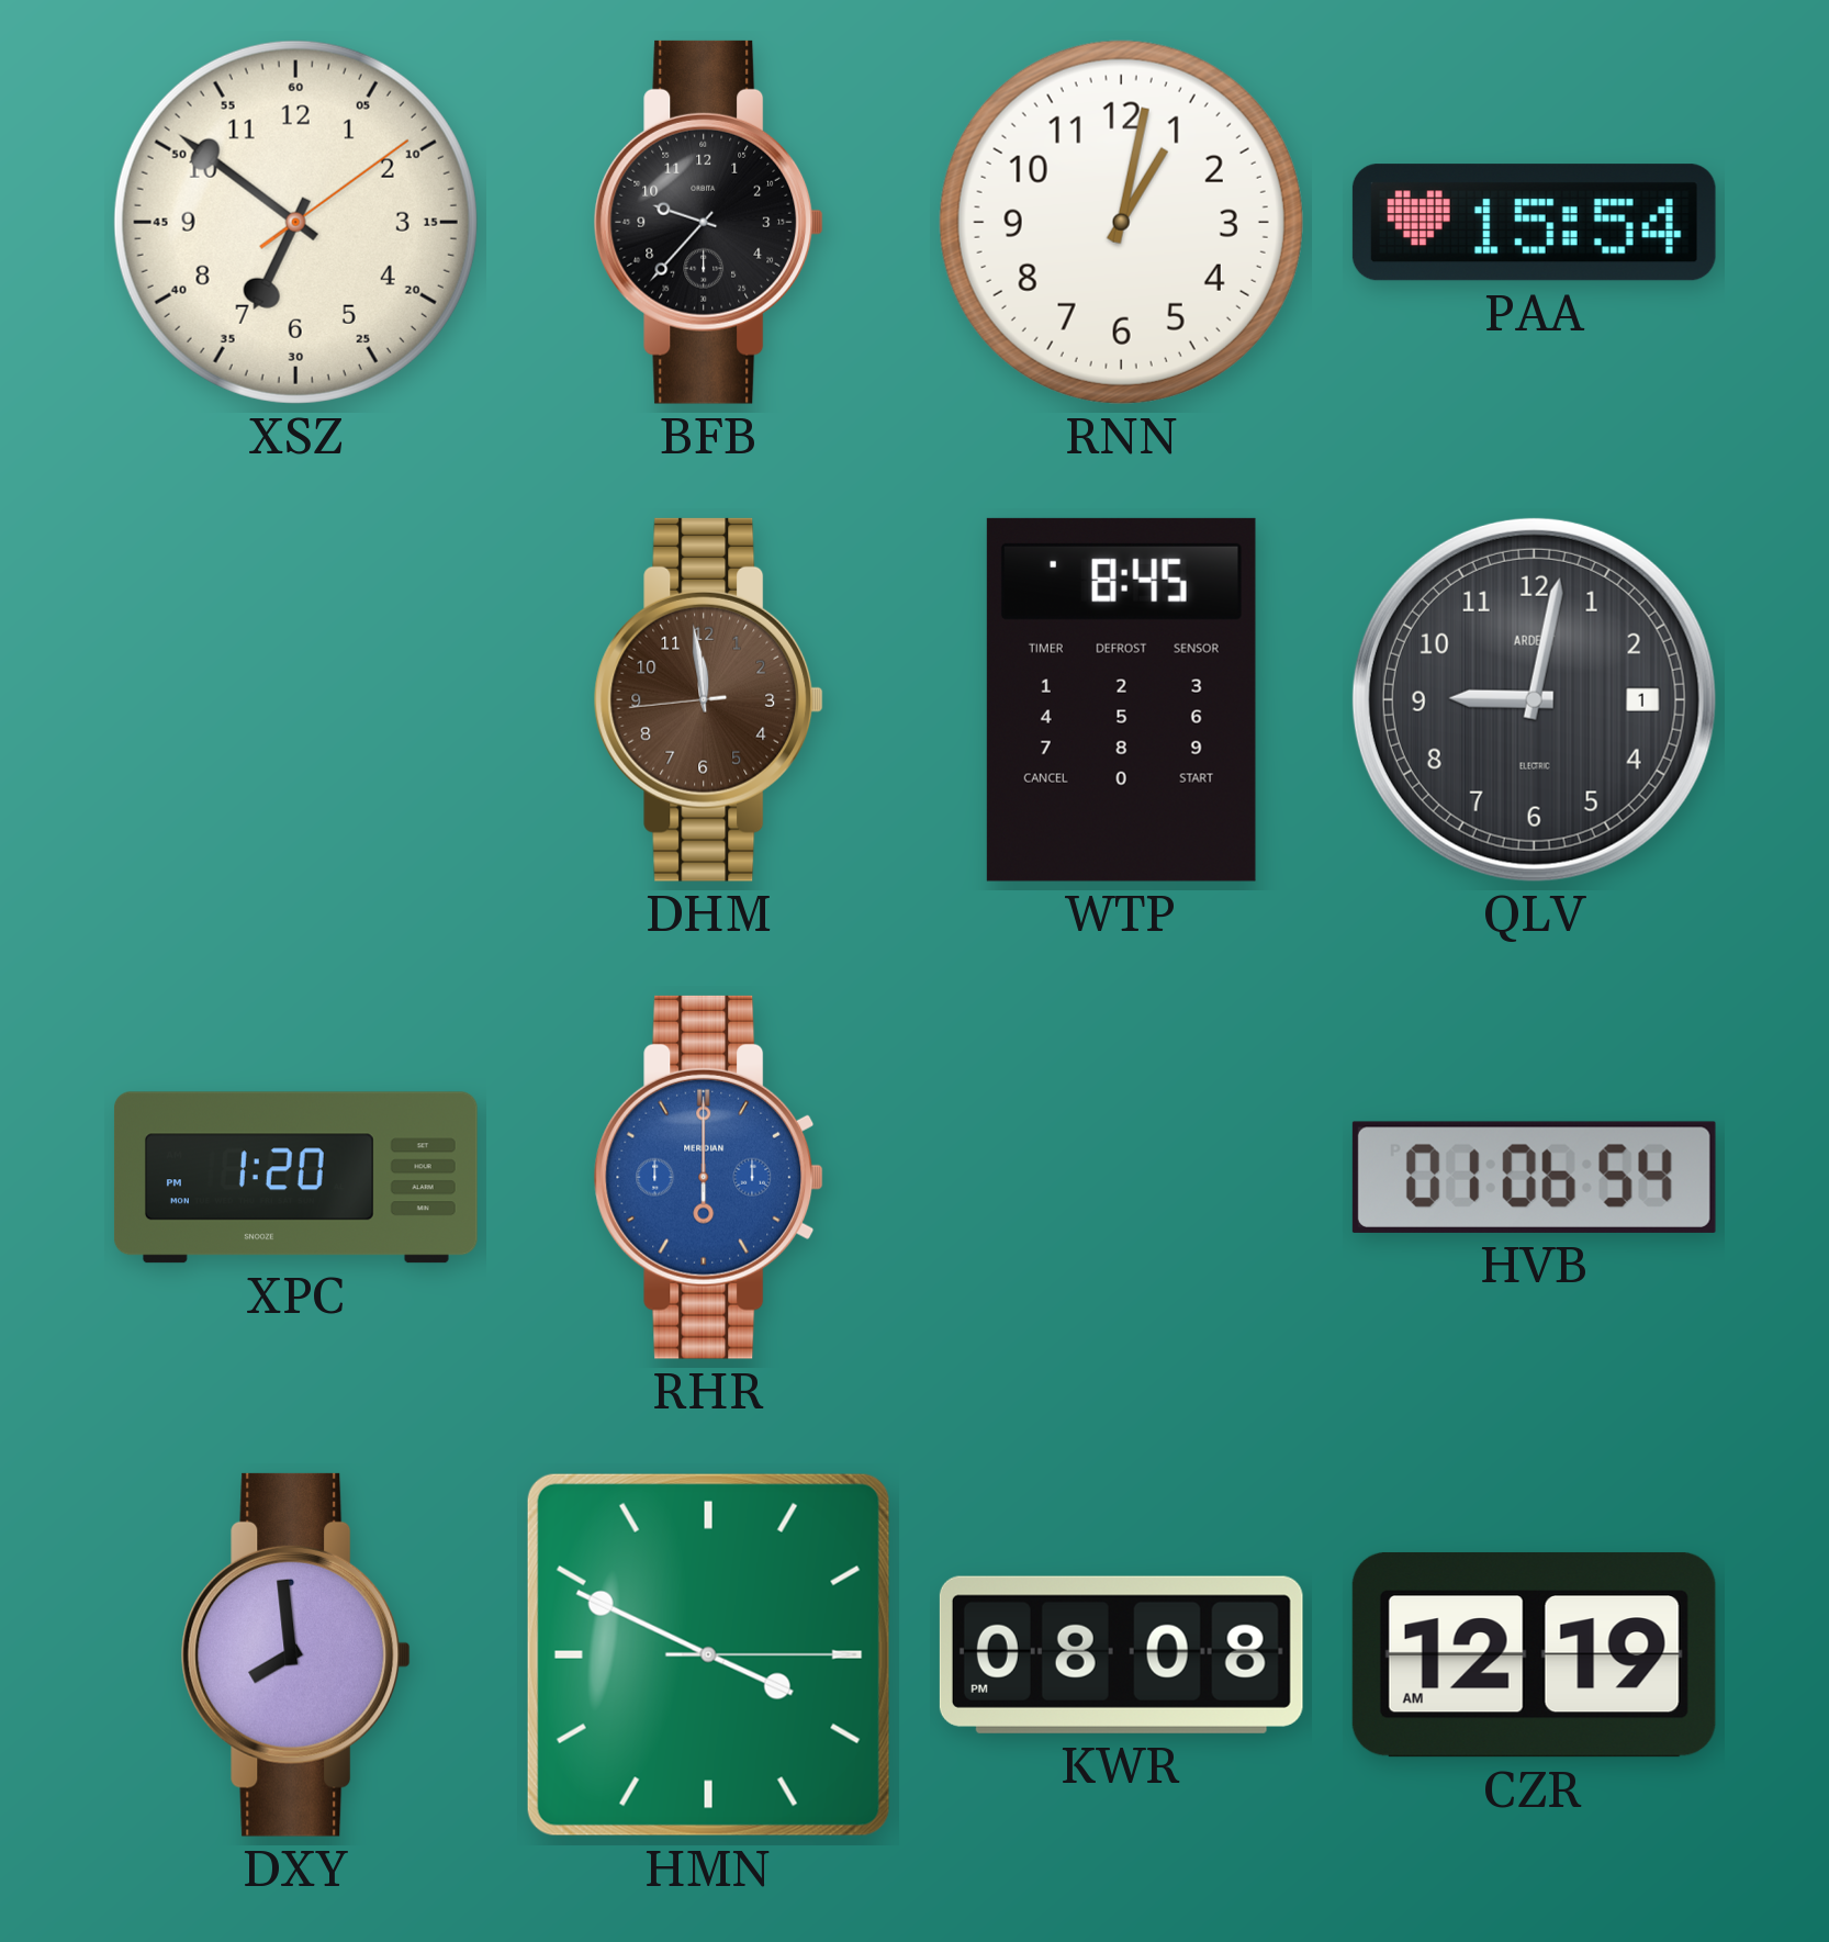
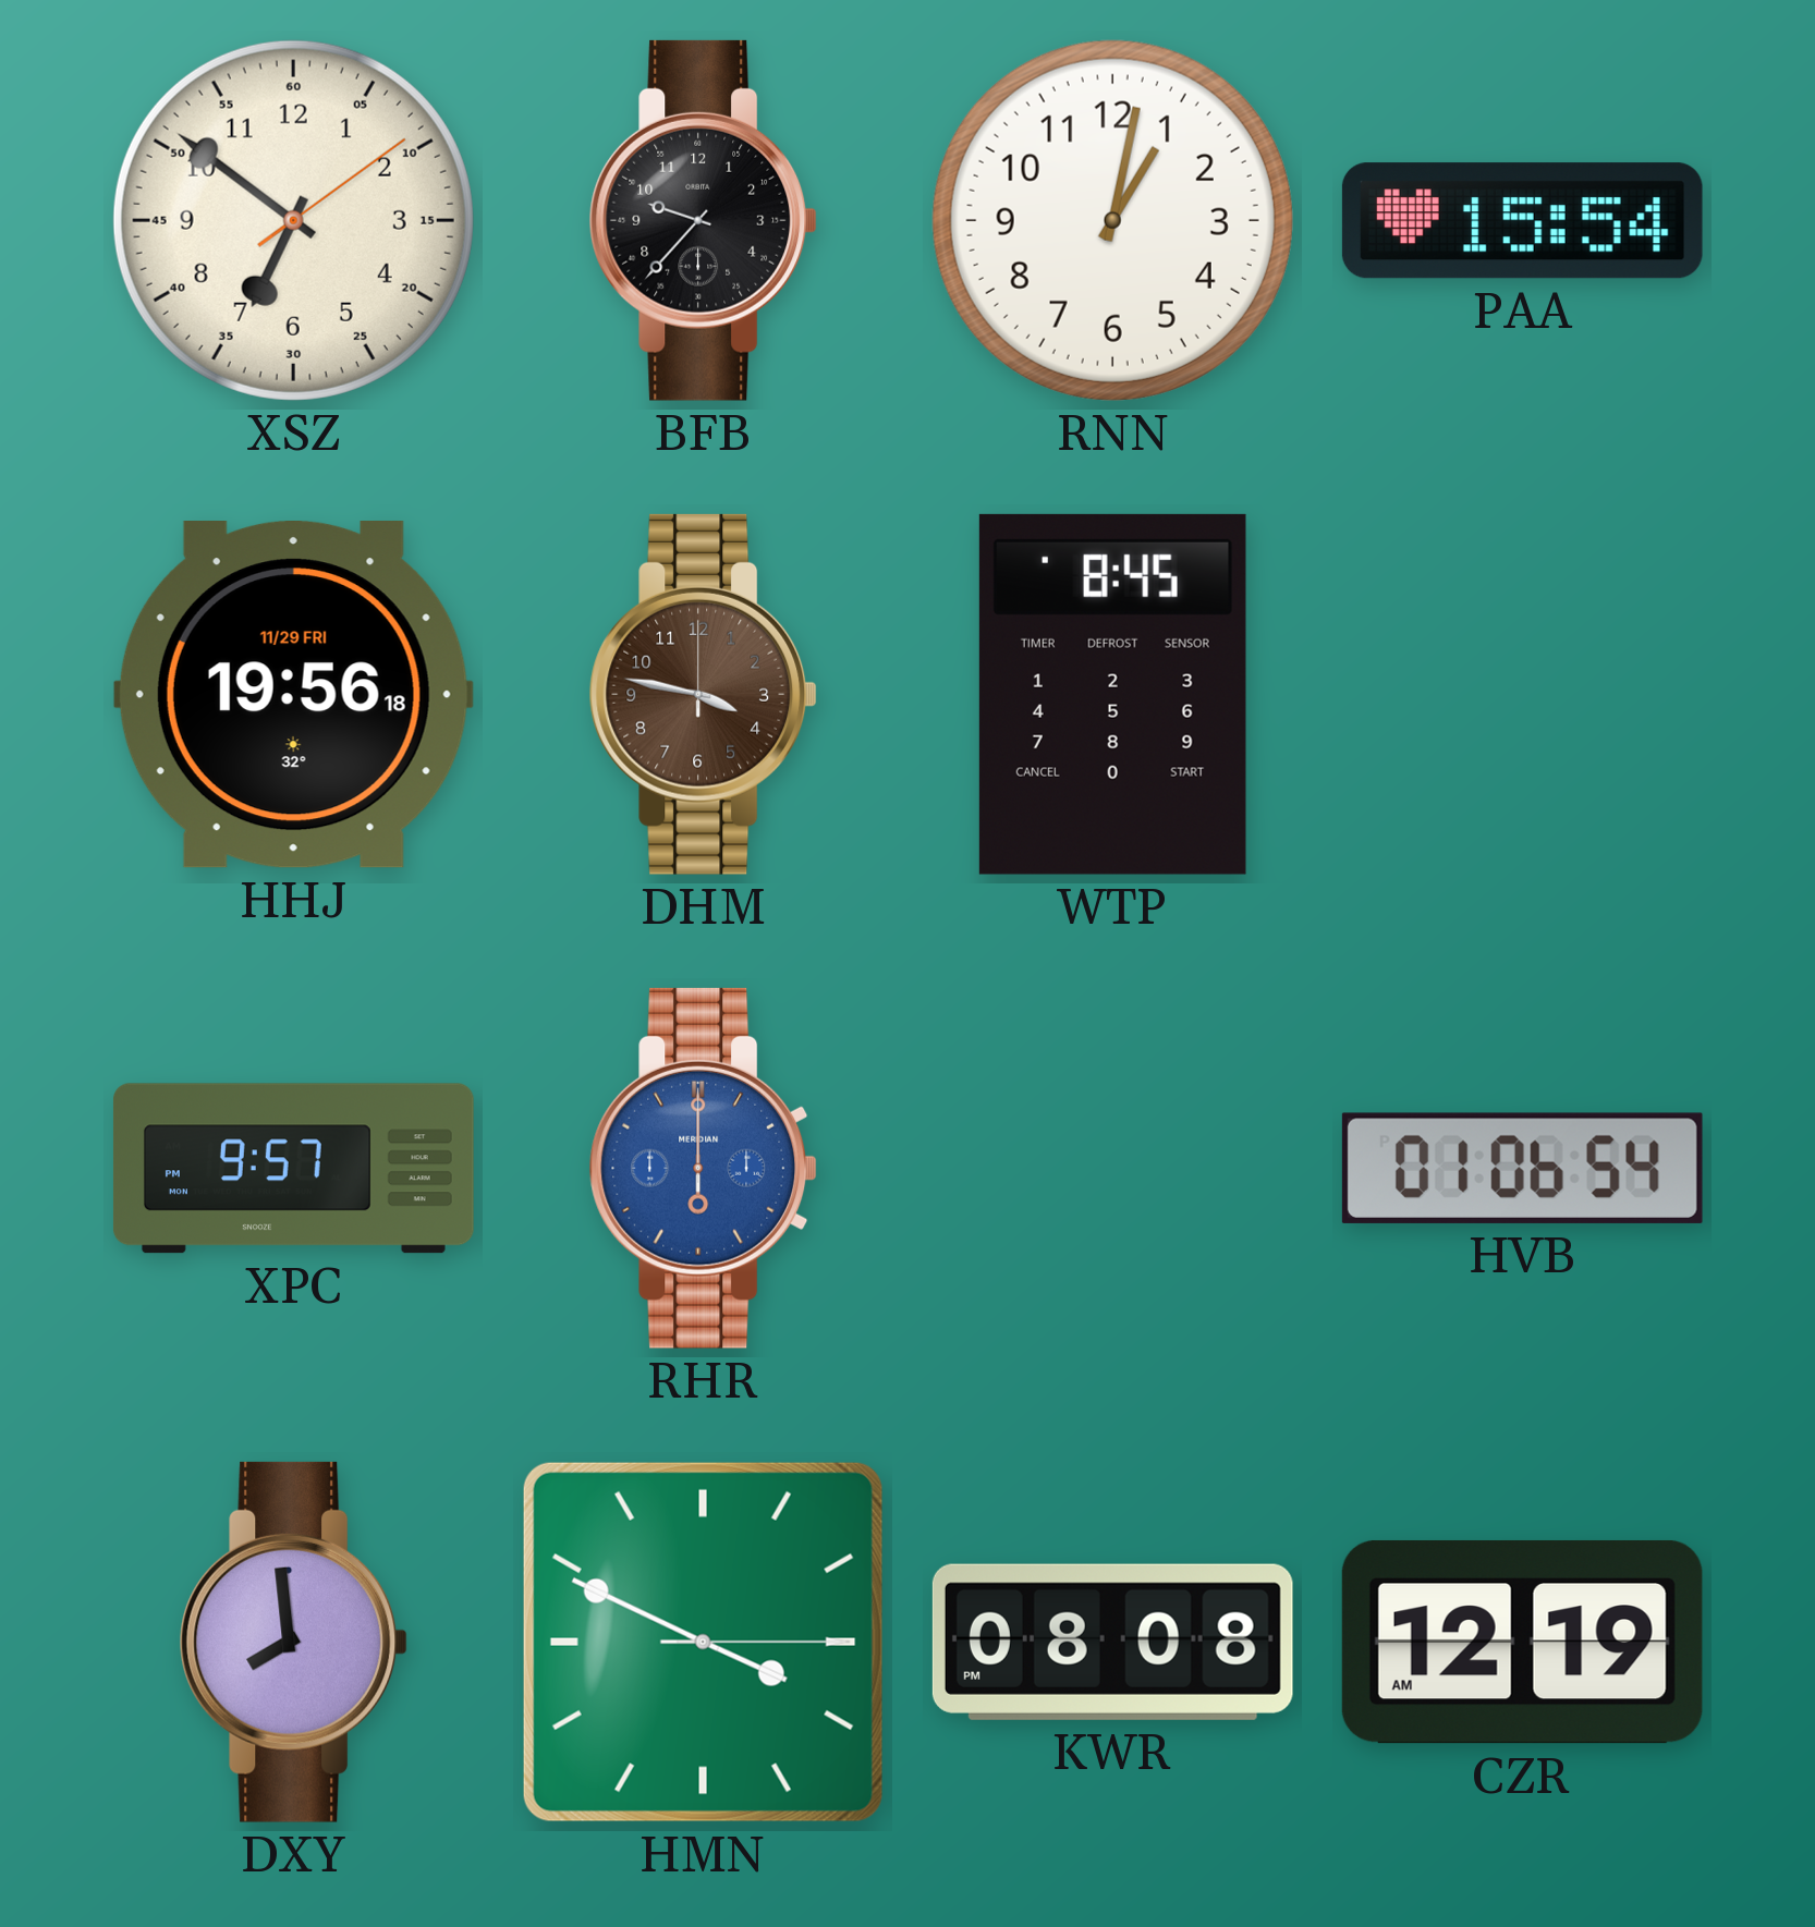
HHJ: none -> 19:56 (293, 695)
DHM: 11:58 -> 3:47 (704, 694)
QLV: 9:02 -> none (1534, 699)
XPC: 1:20 -> 9:57 (293, 1169)
